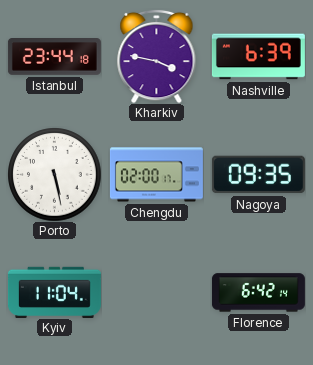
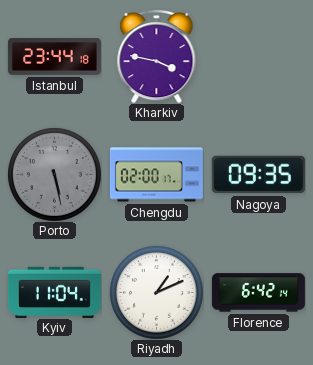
Nashville: 6:39 -> none (258, 57)
Porto dial: white -> grey (54, 174)
Riyadh: none -> 1:11 (156, 292)
